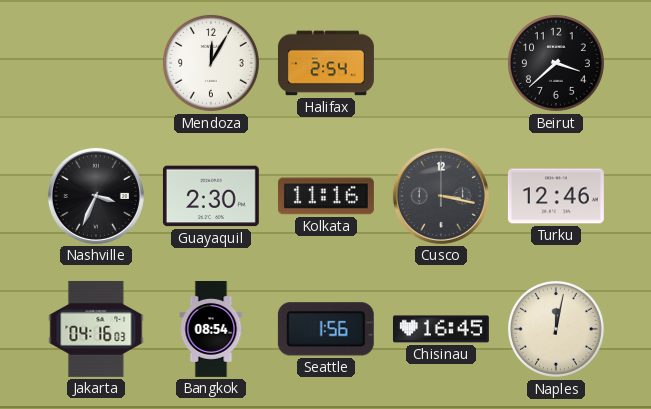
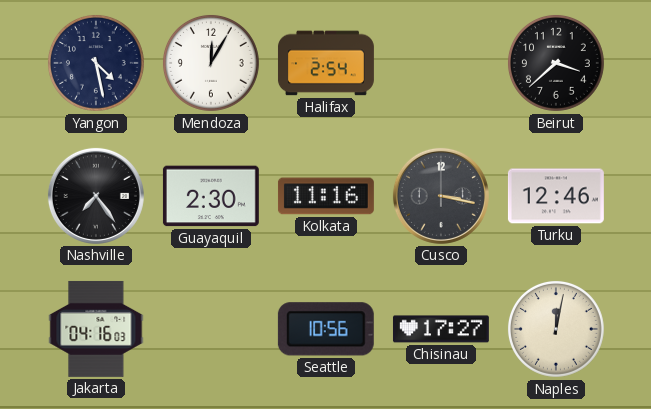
Yangon: none -> 4:28 (96, 63)
Nashville: 3:34 -> 7:24 (96, 196)
Bangkok: 08:54 -> none (211, 330)
Seattle: 1:56 -> 10:56 (326, 329)
Chisinau: 16:45 -> 17:27 (441, 329)
